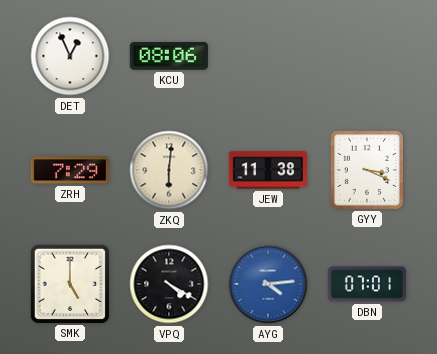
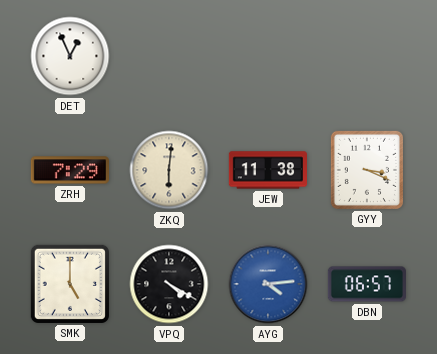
KCU: 08:06 -> none (169, 57)
DBN: 07:01 -> 06:57 (366, 284)
